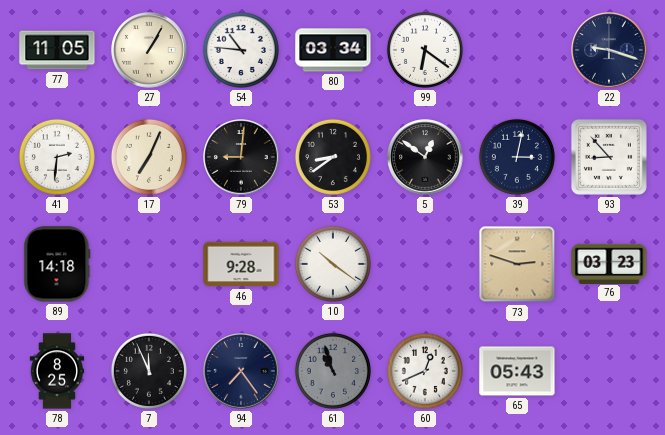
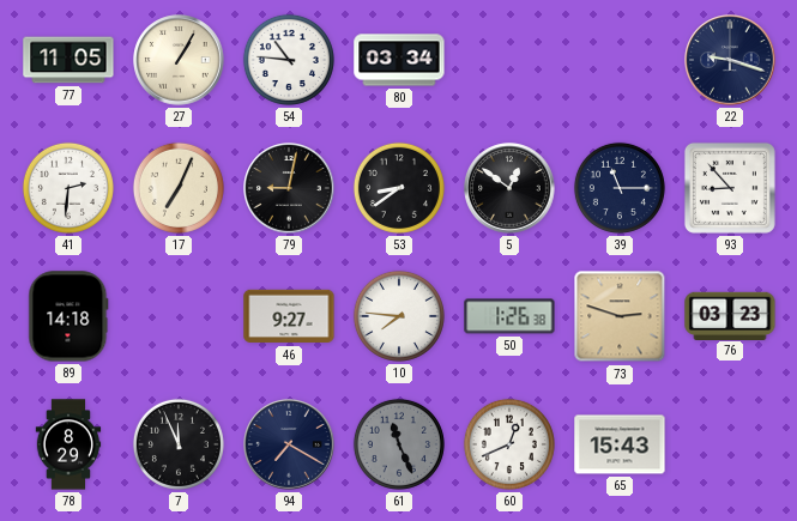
99: 6:21 -> none (425, 50)
79: 9:01 -> 9:02 (289, 188)
39: 3:02 -> 11:15 (620, 188)
46: 9:28 -> 9:27 (289, 316)
10: 10:21 -> 7:46 (399, 316)
50: none -> 1:26 (509, 316)
78: 8:25 -> 8:29 (68, 444)
94: 7:24 -> 7:20 (289, 444)
61: 10:57 -> 11:26 (399, 444)
65: 05:43 -> 15:43 (620, 444)
